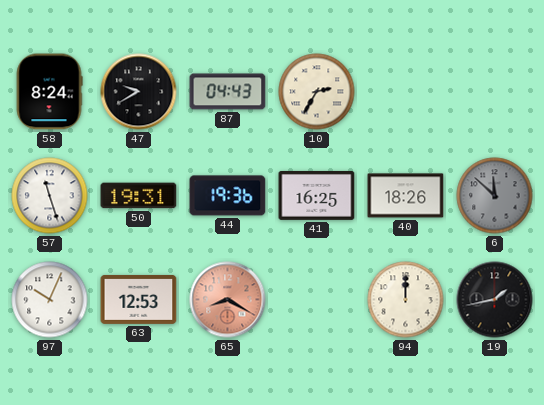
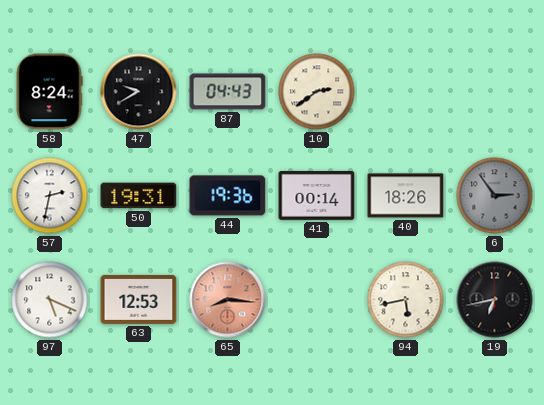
10: 2:35 -> 2:39 (317, 92)
57: 11:27 -> 2:32 (50, 196)
41: 16:25 -> 00:14 (317, 195)
6: 11:52 -> 2:54 (495, 196)
97: 10:04 -> 5:19 (50, 300)
65: 8:20 -> 8:16 (228, 300)
94: 12:00 -> 5:43 (406, 300)
19: 1:43 -> 6:43 (495, 300)
